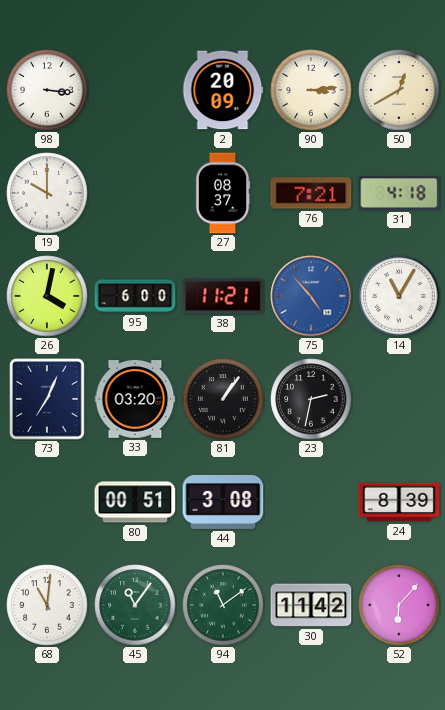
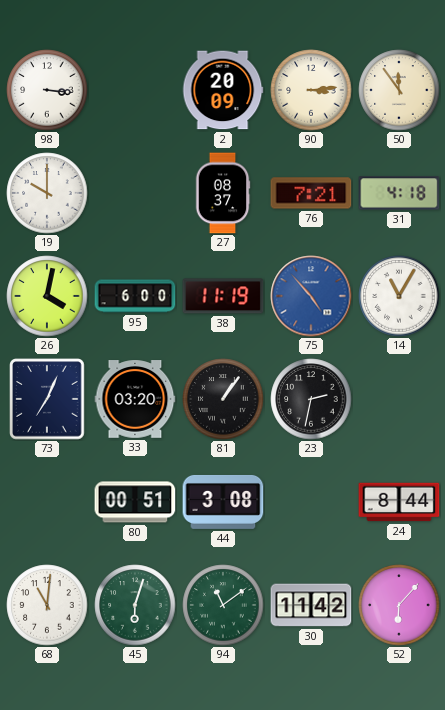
50: 12:40 -> 11:54 (399, 90)
38: 11:21 -> 11:19 (223, 296)
24: 8:39 -> 8:44 (399, 502)
45: 11:06 -> 6:03 (135, 605)
